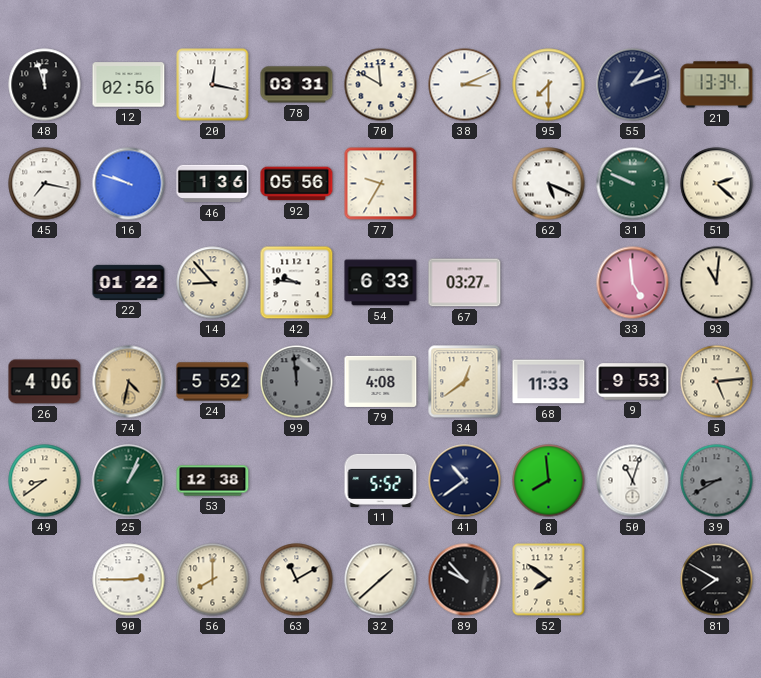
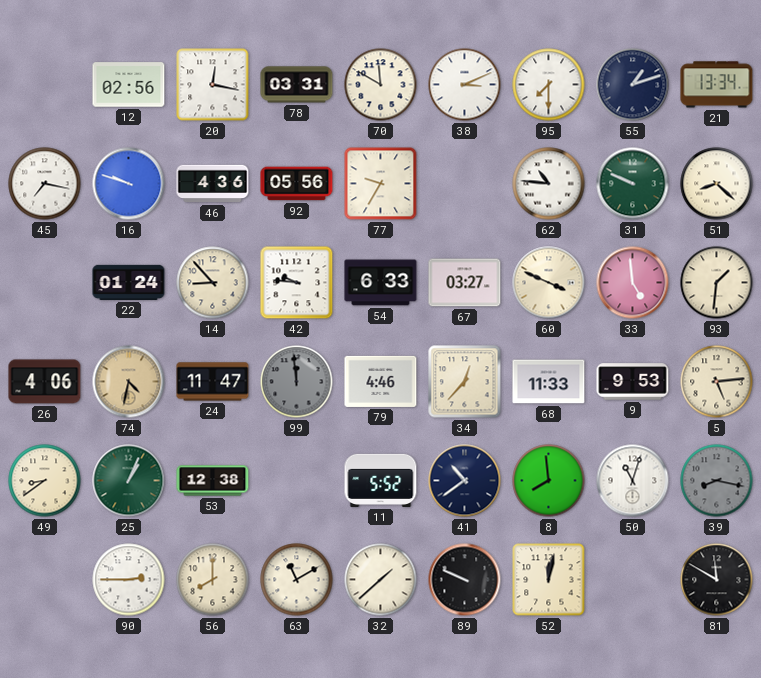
48: 11:57 -> none (45, 85)
46: 1:36 -> 4:36 (213, 184)
62: 5:19 -> 10:46 (549, 184)
51: 2:22 -> 8:22 (717, 184)
22: 01:22 -> 01:24 (129, 282)
60: none -> 3:49 (549, 283)
93: 11:01 -> 1:31 (717, 283)
24: 5:52 -> 11:47 (213, 382)
79: 4:08 -> 4:46 (381, 381)
34: 12:39 -> 12:37 (465, 382)
39: 8:40 -> 8:17 (717, 481)
89: 9:53 -> 9:49 (465, 580)
52: 7:51 -> 12:02 (549, 580)
81: 7:50 -> 11:50 (717, 580)
